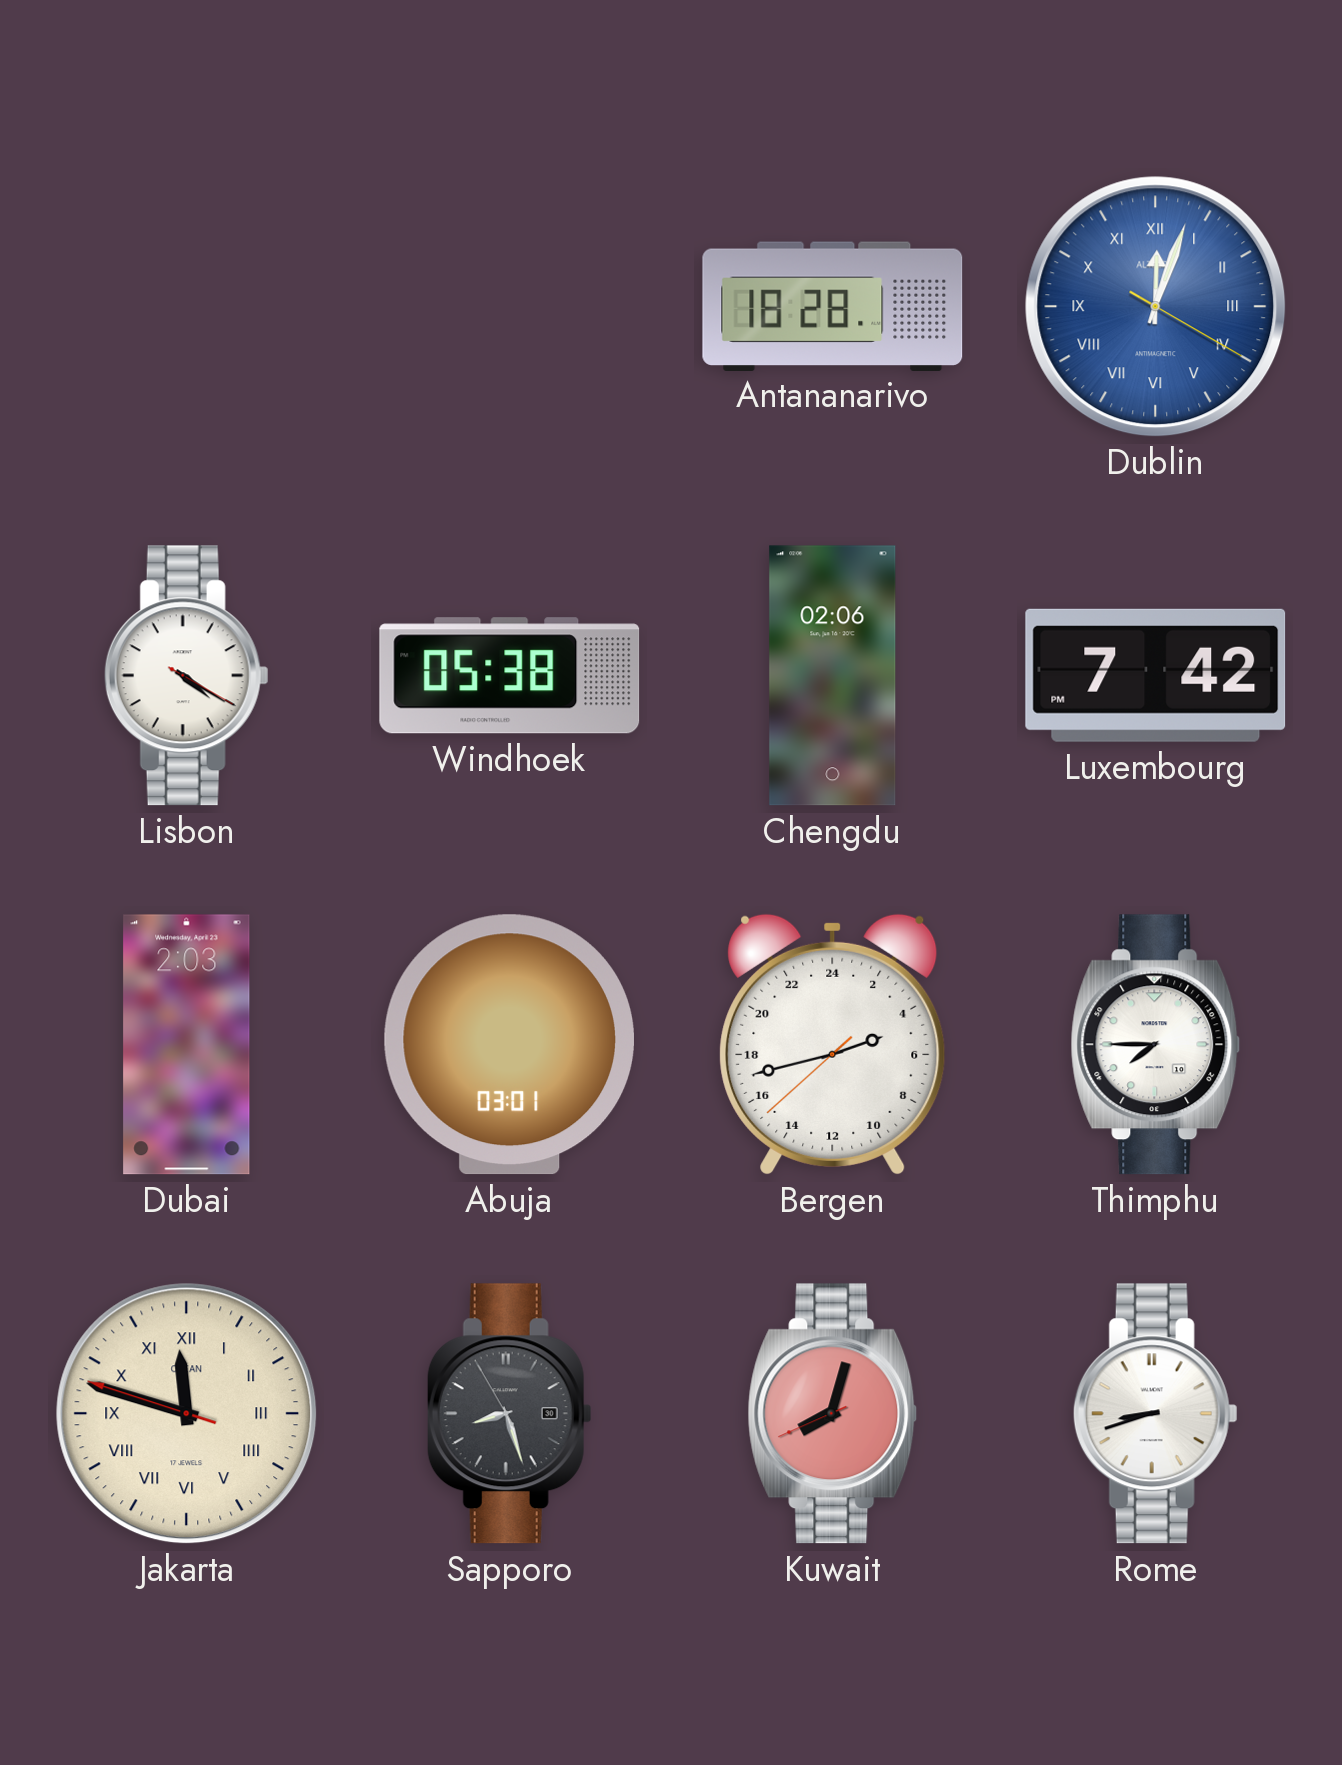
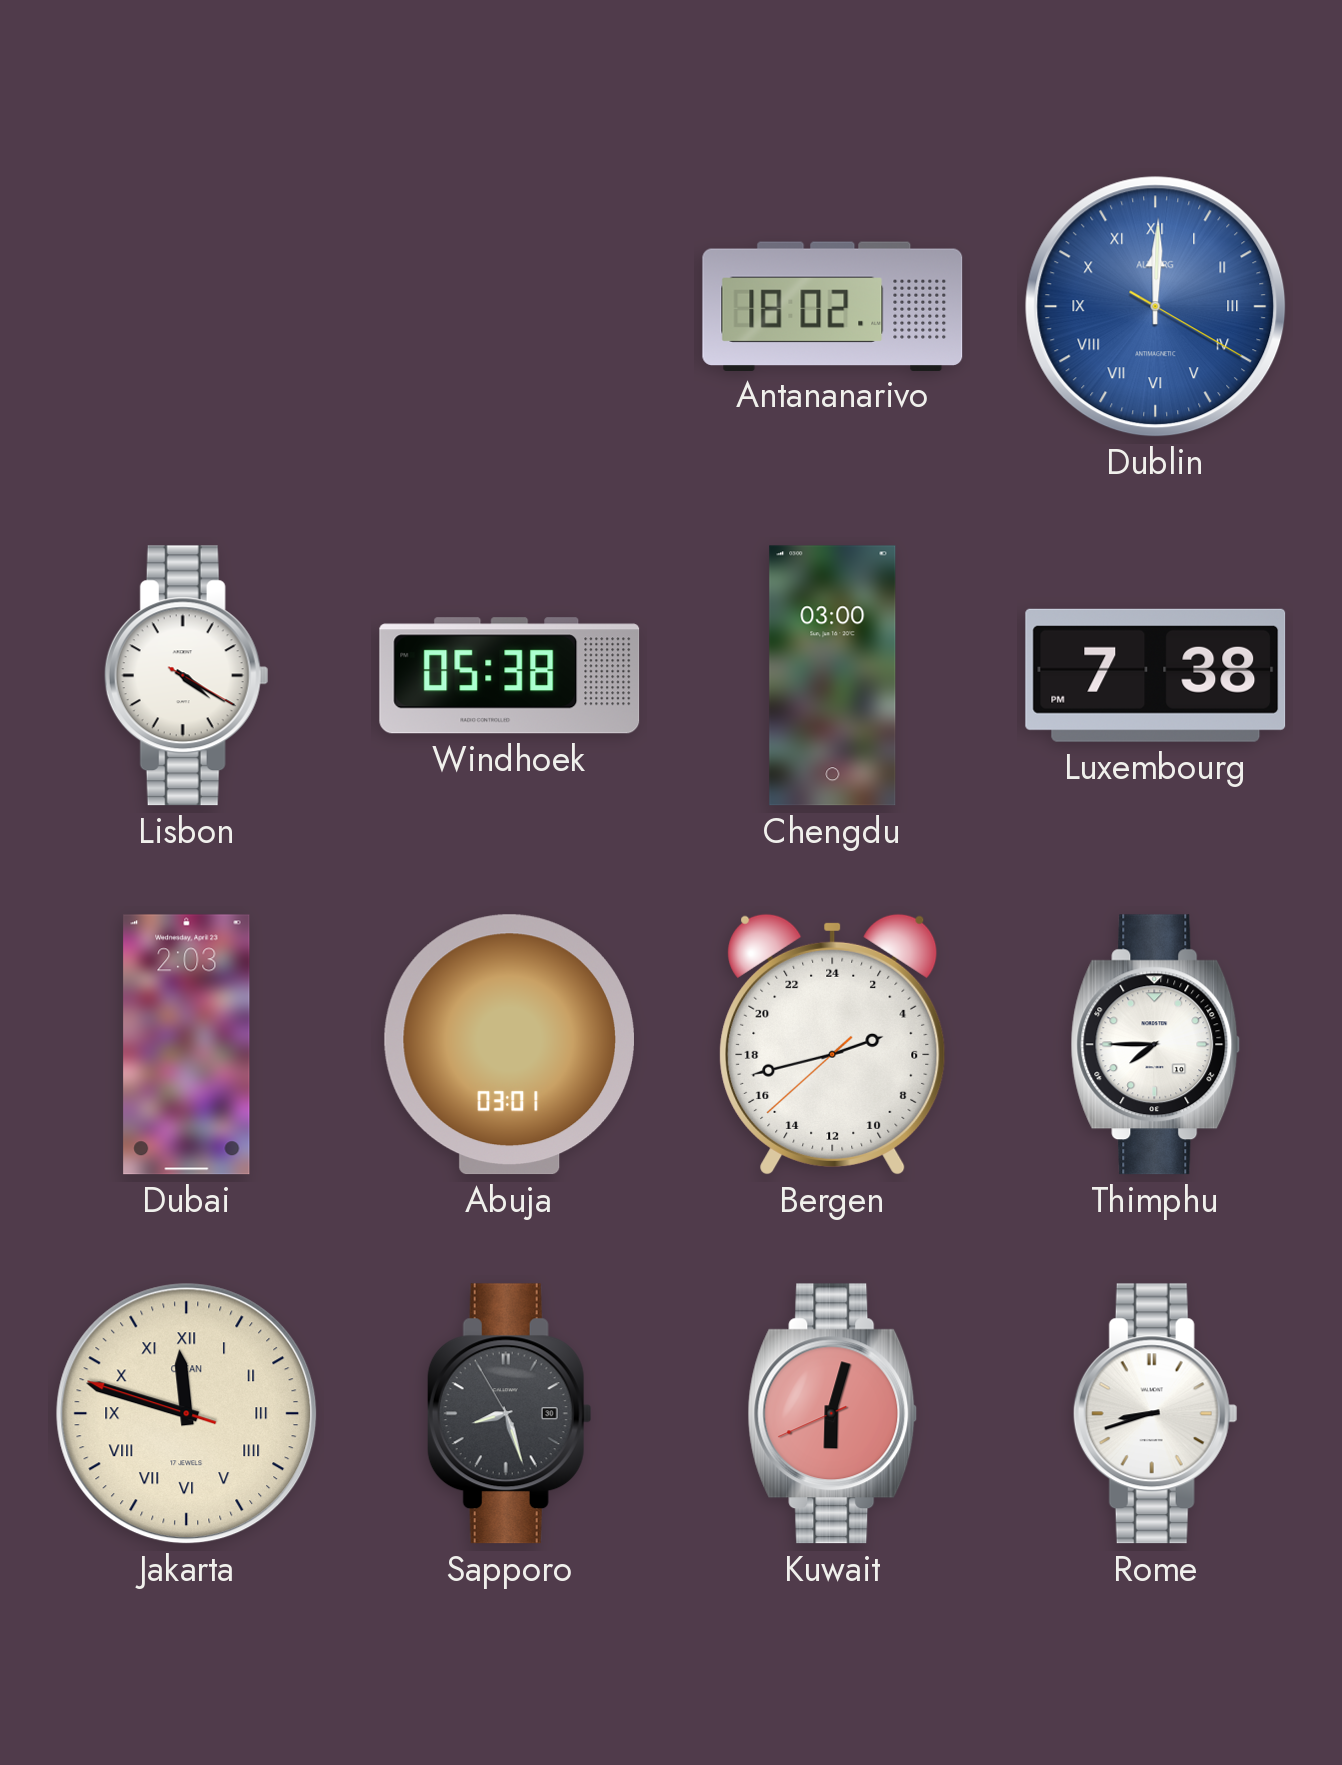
Antananarivo: 18:28 -> 18:02 (833, 306)
Dublin: 12:03 -> 12:00 (1156, 307)
Chengdu: 02:06 -> 03:00 (833, 676)
Luxembourg: 7:42 -> 7:38 (1156, 675)
Kuwait: 8:02 -> 6:02 (833, 1414)
